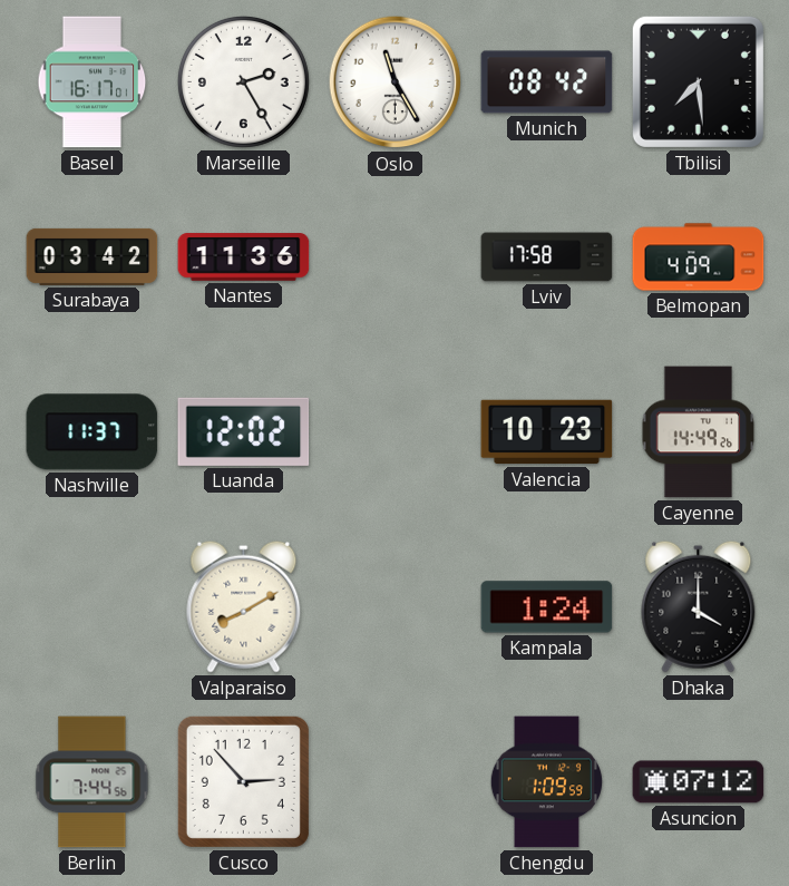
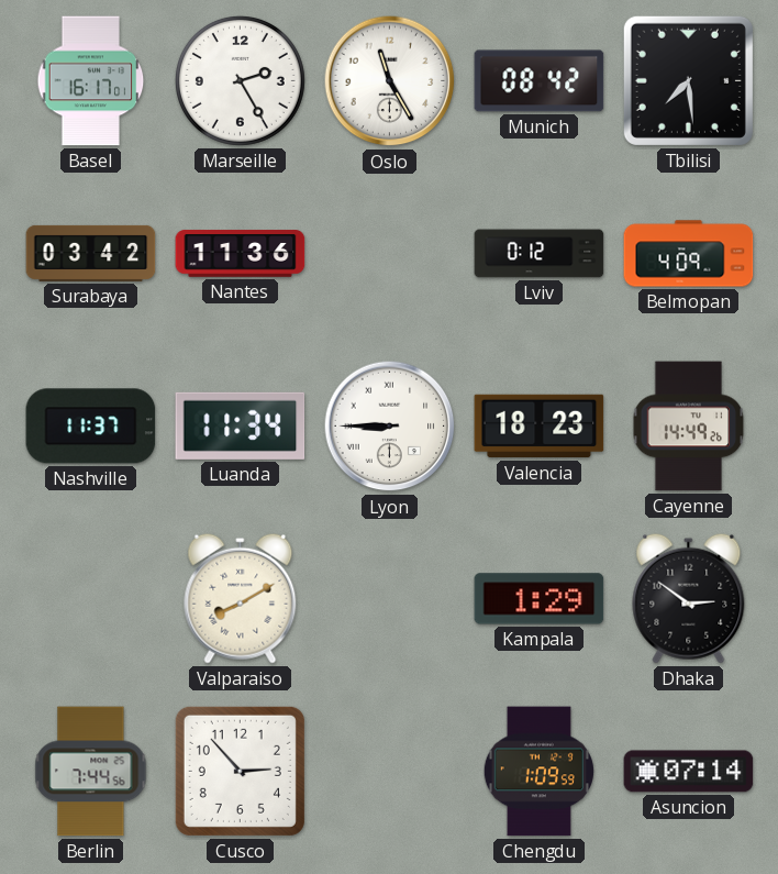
Lviv: 17:58 -> 0:12 (540, 254)
Luanda: 12:02 -> 11:34 (241, 425)
Lyon: none -> 8:45 (390, 427)
Valencia: 10:23 -> 18:23 (540, 427)
Kampala: 1:24 -> 1:29 (540, 599)
Dhaka: 4:00 -> 2:51 (689, 598)
Asuncion: 07:12 -> 07:14 (689, 772)
